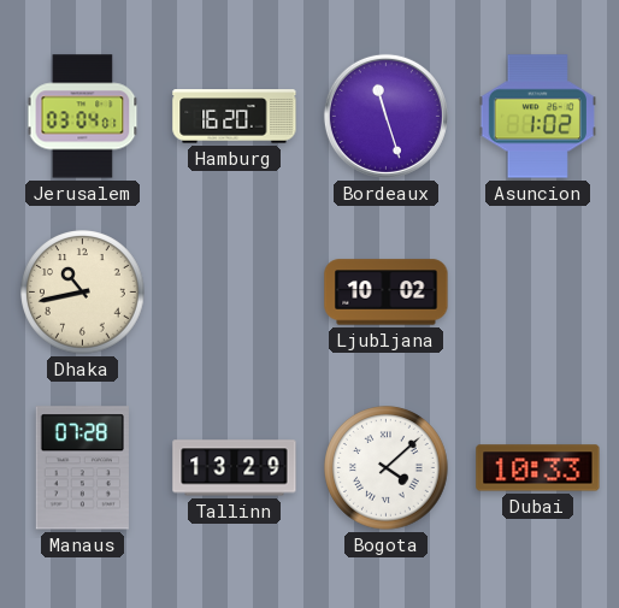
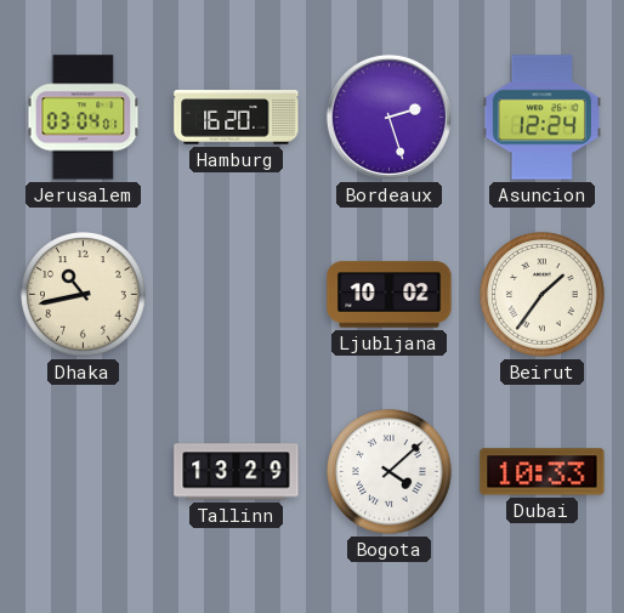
Bordeaux: 11:27 -> 2:27 (388, 117)
Asuncion: 1:02 -> 12:24 (541, 118)
Beirut: none -> 1:36 (543, 295)
Manaus: 07:28 -> none (82, 468)
